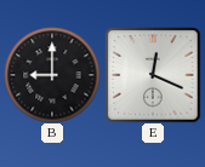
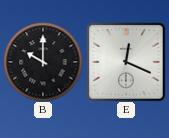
B: 9:00 -> 10:00 (43, 62)
